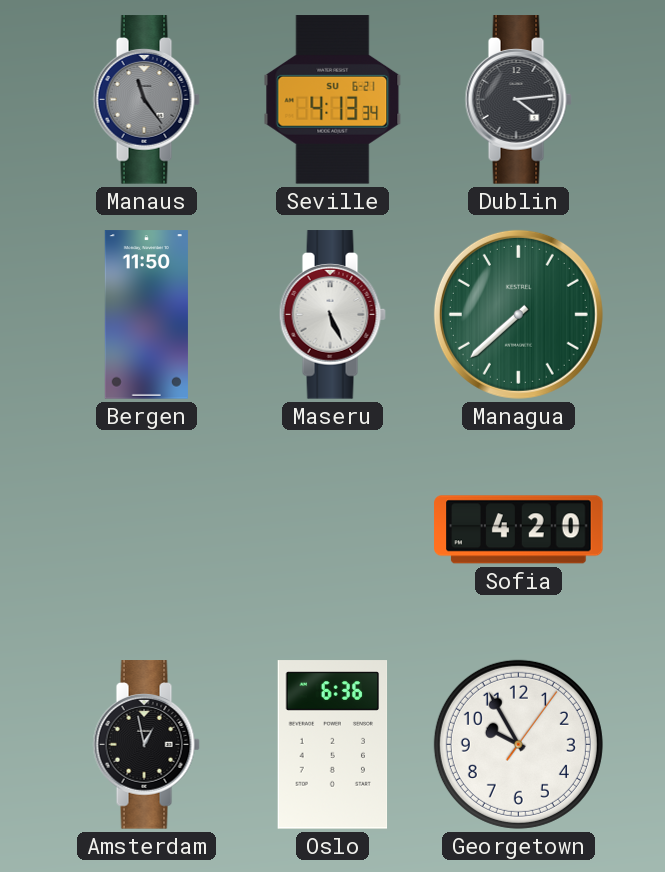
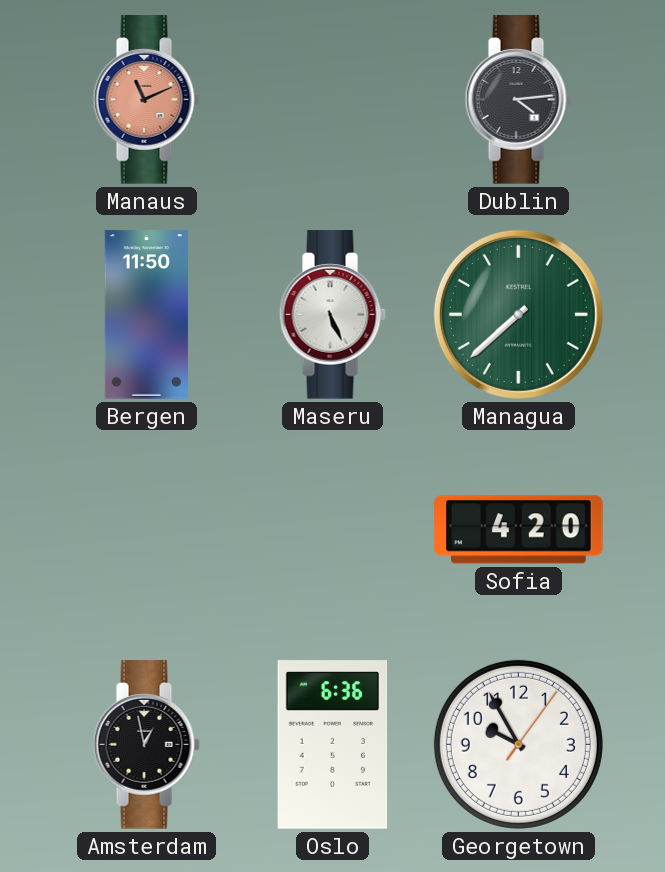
Manaus: 11:24 -> 11:11 (146, 100)
Manaus dial: grey -> salmon (146, 100)
Seville: 4:13 -> none (333, 100)
